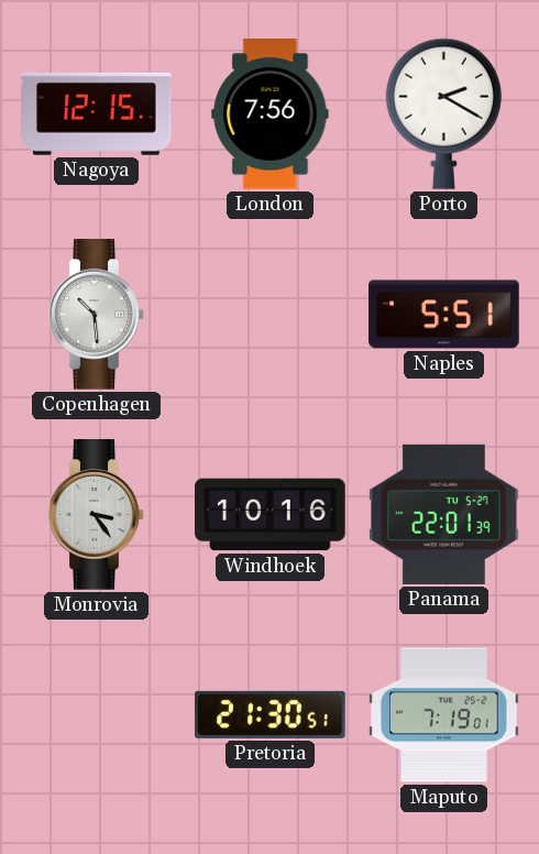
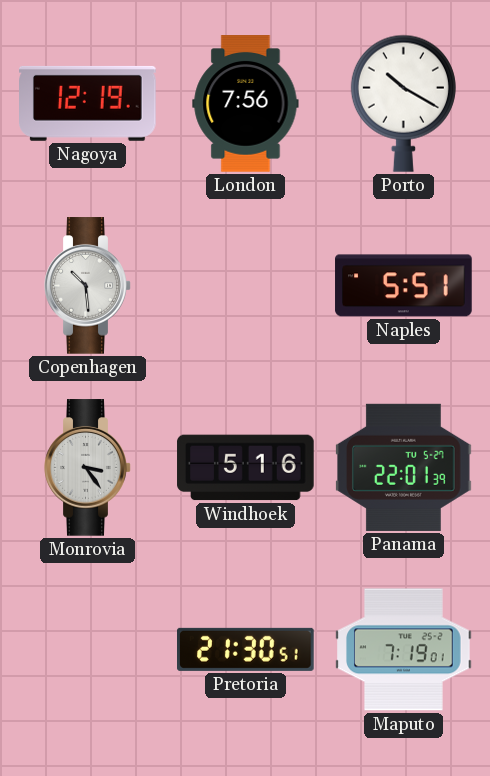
Nagoya: 12:15 -> 12:19 (88, 103)
Porto: 2:20 -> 10:20 (403, 103)
Windhoek: 10:16 -> 5:16 (246, 468)
